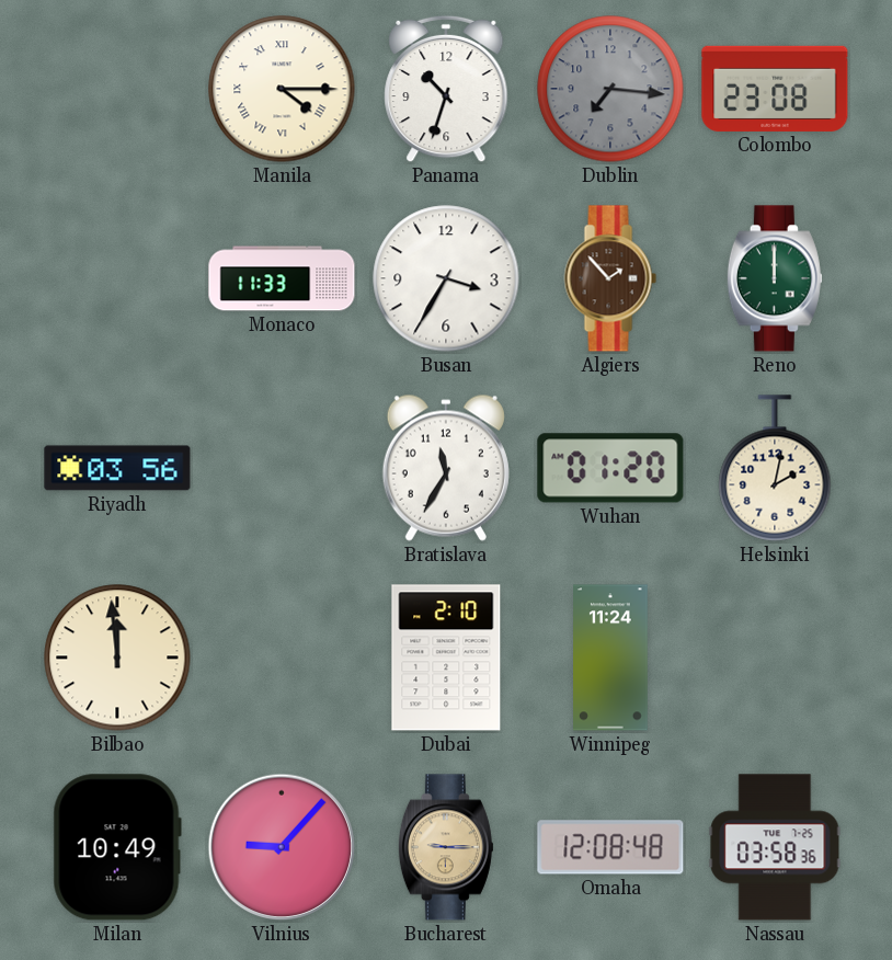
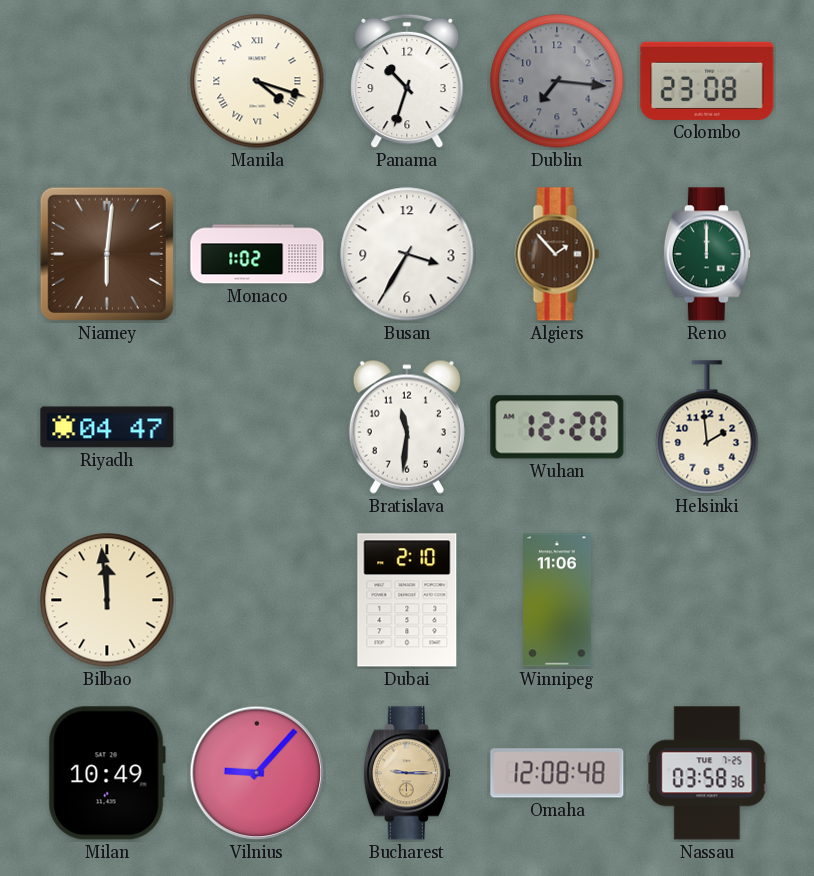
Manila: 4:15 -> 4:18 (257, 81)
Niamey: none -> 6:01 (107, 254)
Monaco: 11:33 -> 1:02 (257, 254)
Riyadh: 03:56 -> 04:47 (107, 427)
Bratislava: 11:35 -> 11:31 (407, 427)
Wuhan: 01:20 -> 12:20 (557, 427)
Helsinki: 2:02 -> 1:59 (707, 427)
Winnipeg: 11:24 -> 11:06 (558, 600)
